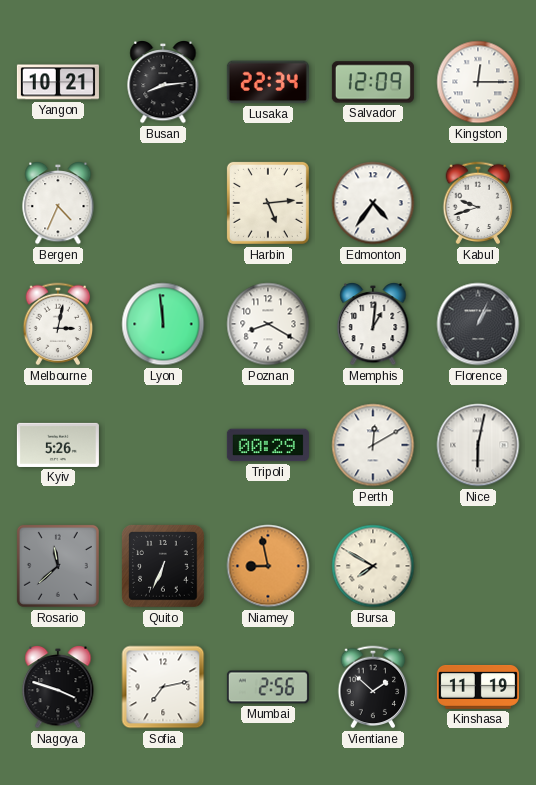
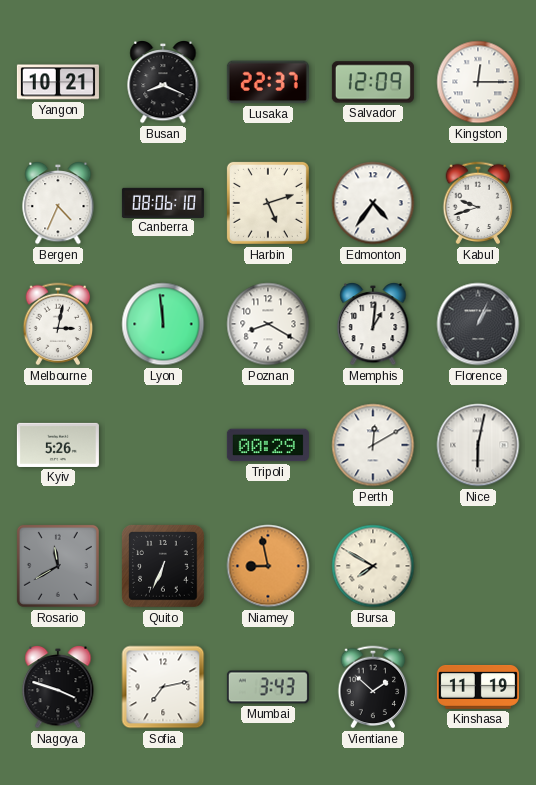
Busan: 8:14 -> 8:19 (163, 83)
Lusaka: 22:34 -> 22:37 (268, 82)
Canberra: none -> 08:06 (163, 202)
Harbin: 5:14 -> 5:12 (268, 203)
Rosario: 11:38 -> 11:40 (58, 566)
Mumbai: 2:56 -> 3:43 (268, 687)
